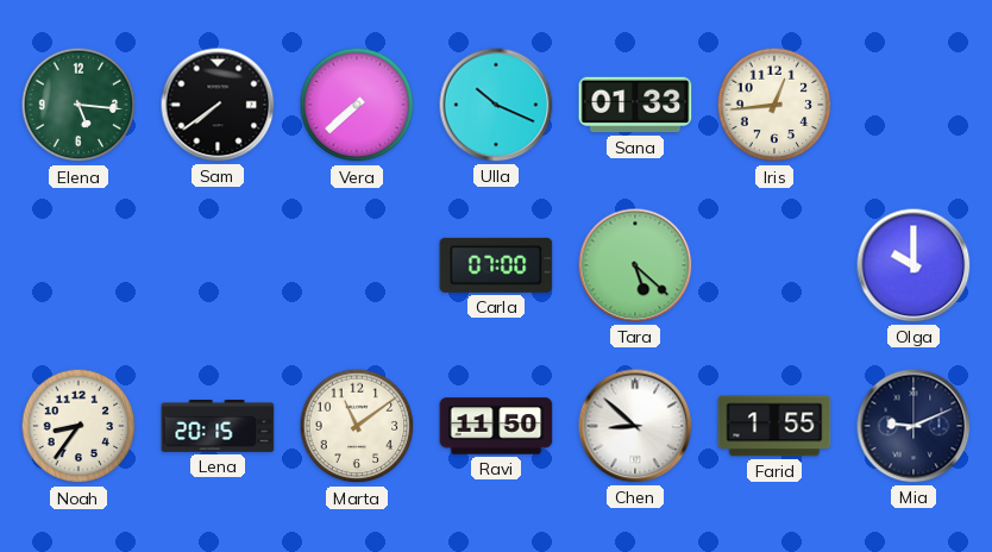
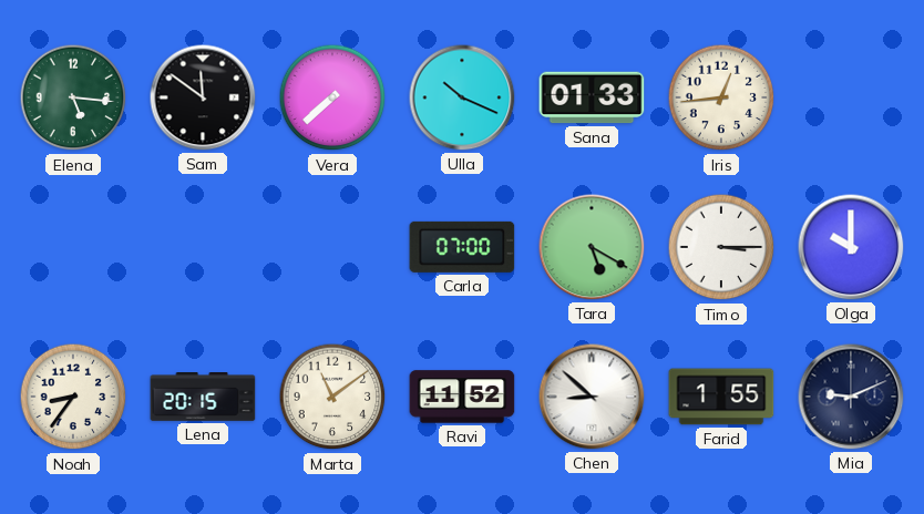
Sam: 7:39 -> 11:51 (203, 97)
Tara: 5:22 -> 5:20 (592, 247)
Timo: none -> 3:15 (721, 247)
Ravi: 11:50 -> 11:52 (462, 397)
